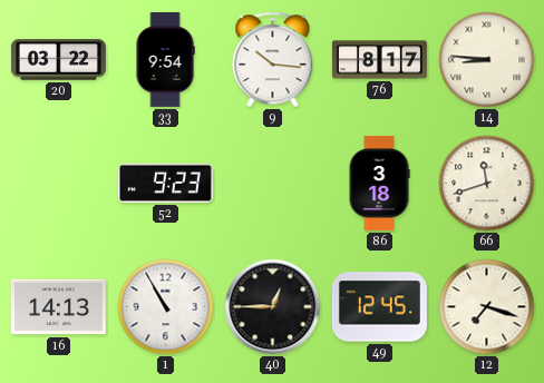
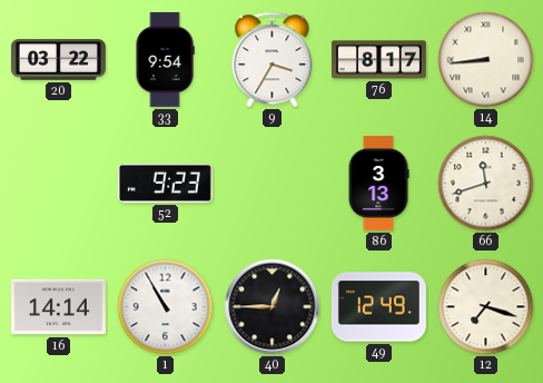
9: 10:16 -> 3:35 (273, 60)
14: 8:46 -> 8:44 (486, 60)
86: 3:18 -> 3:13 (378, 183)
16: 14:13 -> 14:14 (58, 307)
49: 12:45 -> 12:49 (378, 307)
